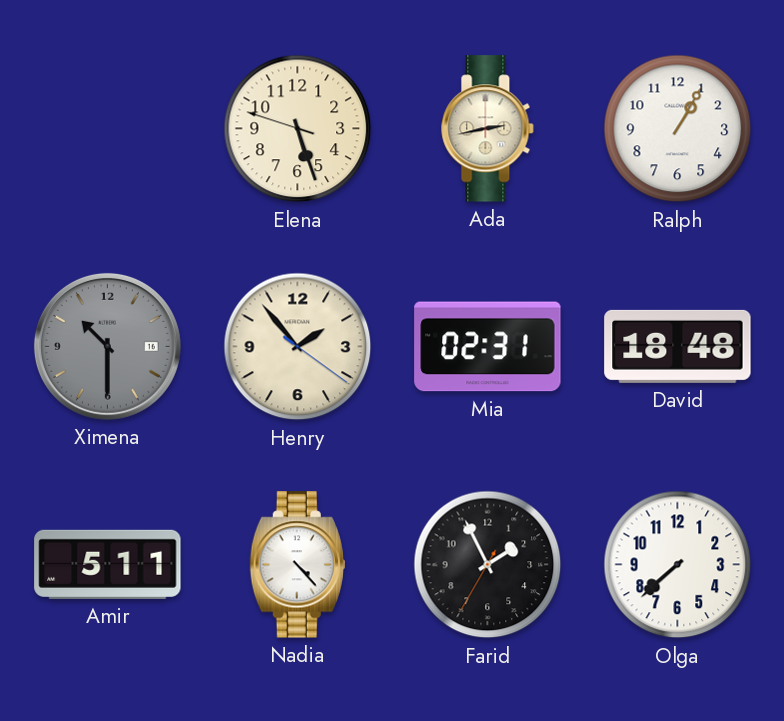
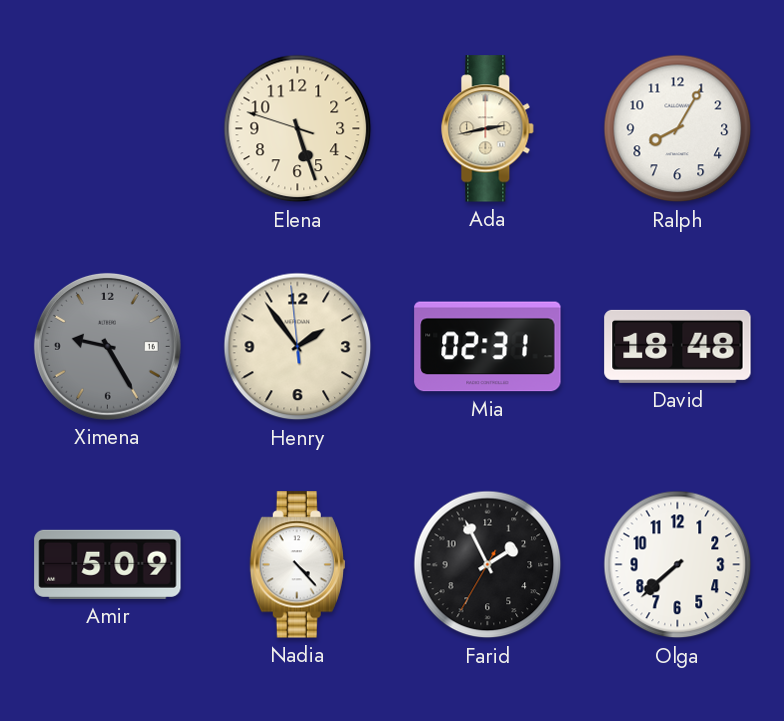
Ralph: 1:05 -> 8:05 (678, 129)
Ximena: 10:30 -> 9:25 (107, 346)
Henry: 1:53:21 -> 1:53:59 (298, 347)
Amir: 5:11 -> 5:09 (108, 564)
